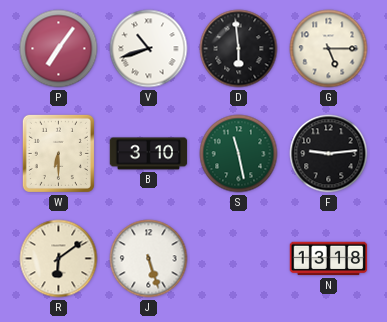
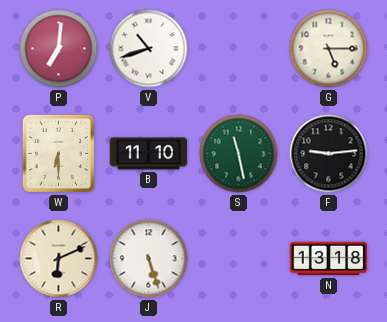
P: 7:06 -> 7:01 (59, 49)
D: 5:59 -> none (239, 49)
B: 3:10 -> 11:10 (149, 154)
R: 6:09 -> 6:11 (59, 259)
